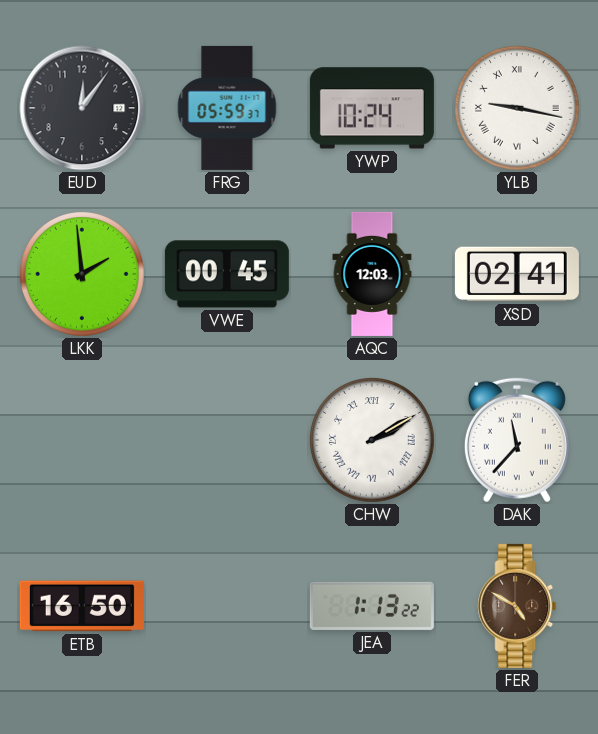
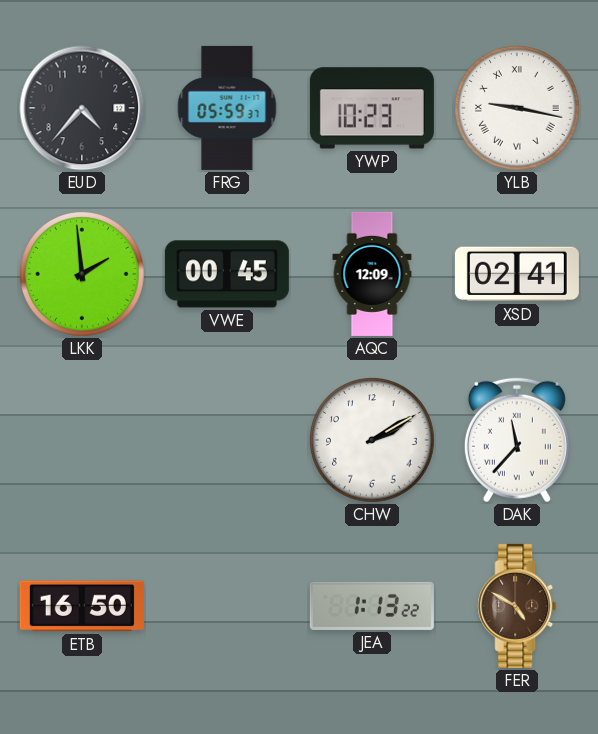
EUD: 12:06 -> 4:37 (82, 108)
YWP: 10:24 -> 10:23 (372, 108)
AQC: 12:03 -> 12:09 (372, 274)
CHW numerals: Roman -> Arabic (373, 441)
